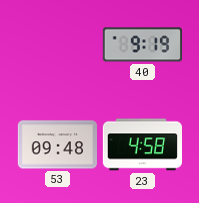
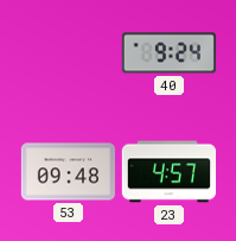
40: 9:19 -> 9:24 (168, 53)
23: 4:58 -> 4:57 (168, 172)
